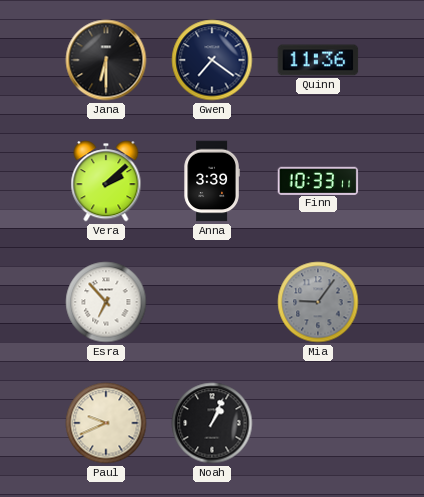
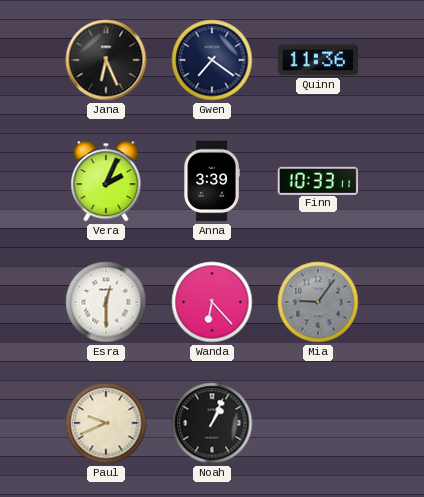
Jana: 6:30 -> 6:26 (106, 60)
Vera: 2:08 -> 2:04 (106, 181)
Esra: 6:53 -> 12:30 (106, 302)
Wanda: none -> 6:23 (212, 302)
